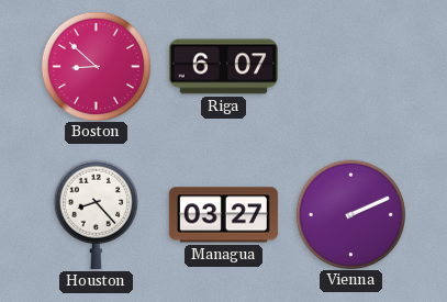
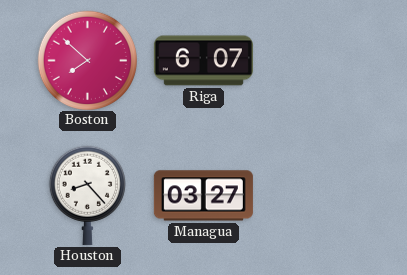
Boston: 8:52 -> 7:52 (87, 60)
Vienna: 2:11 -> none (350, 214)
